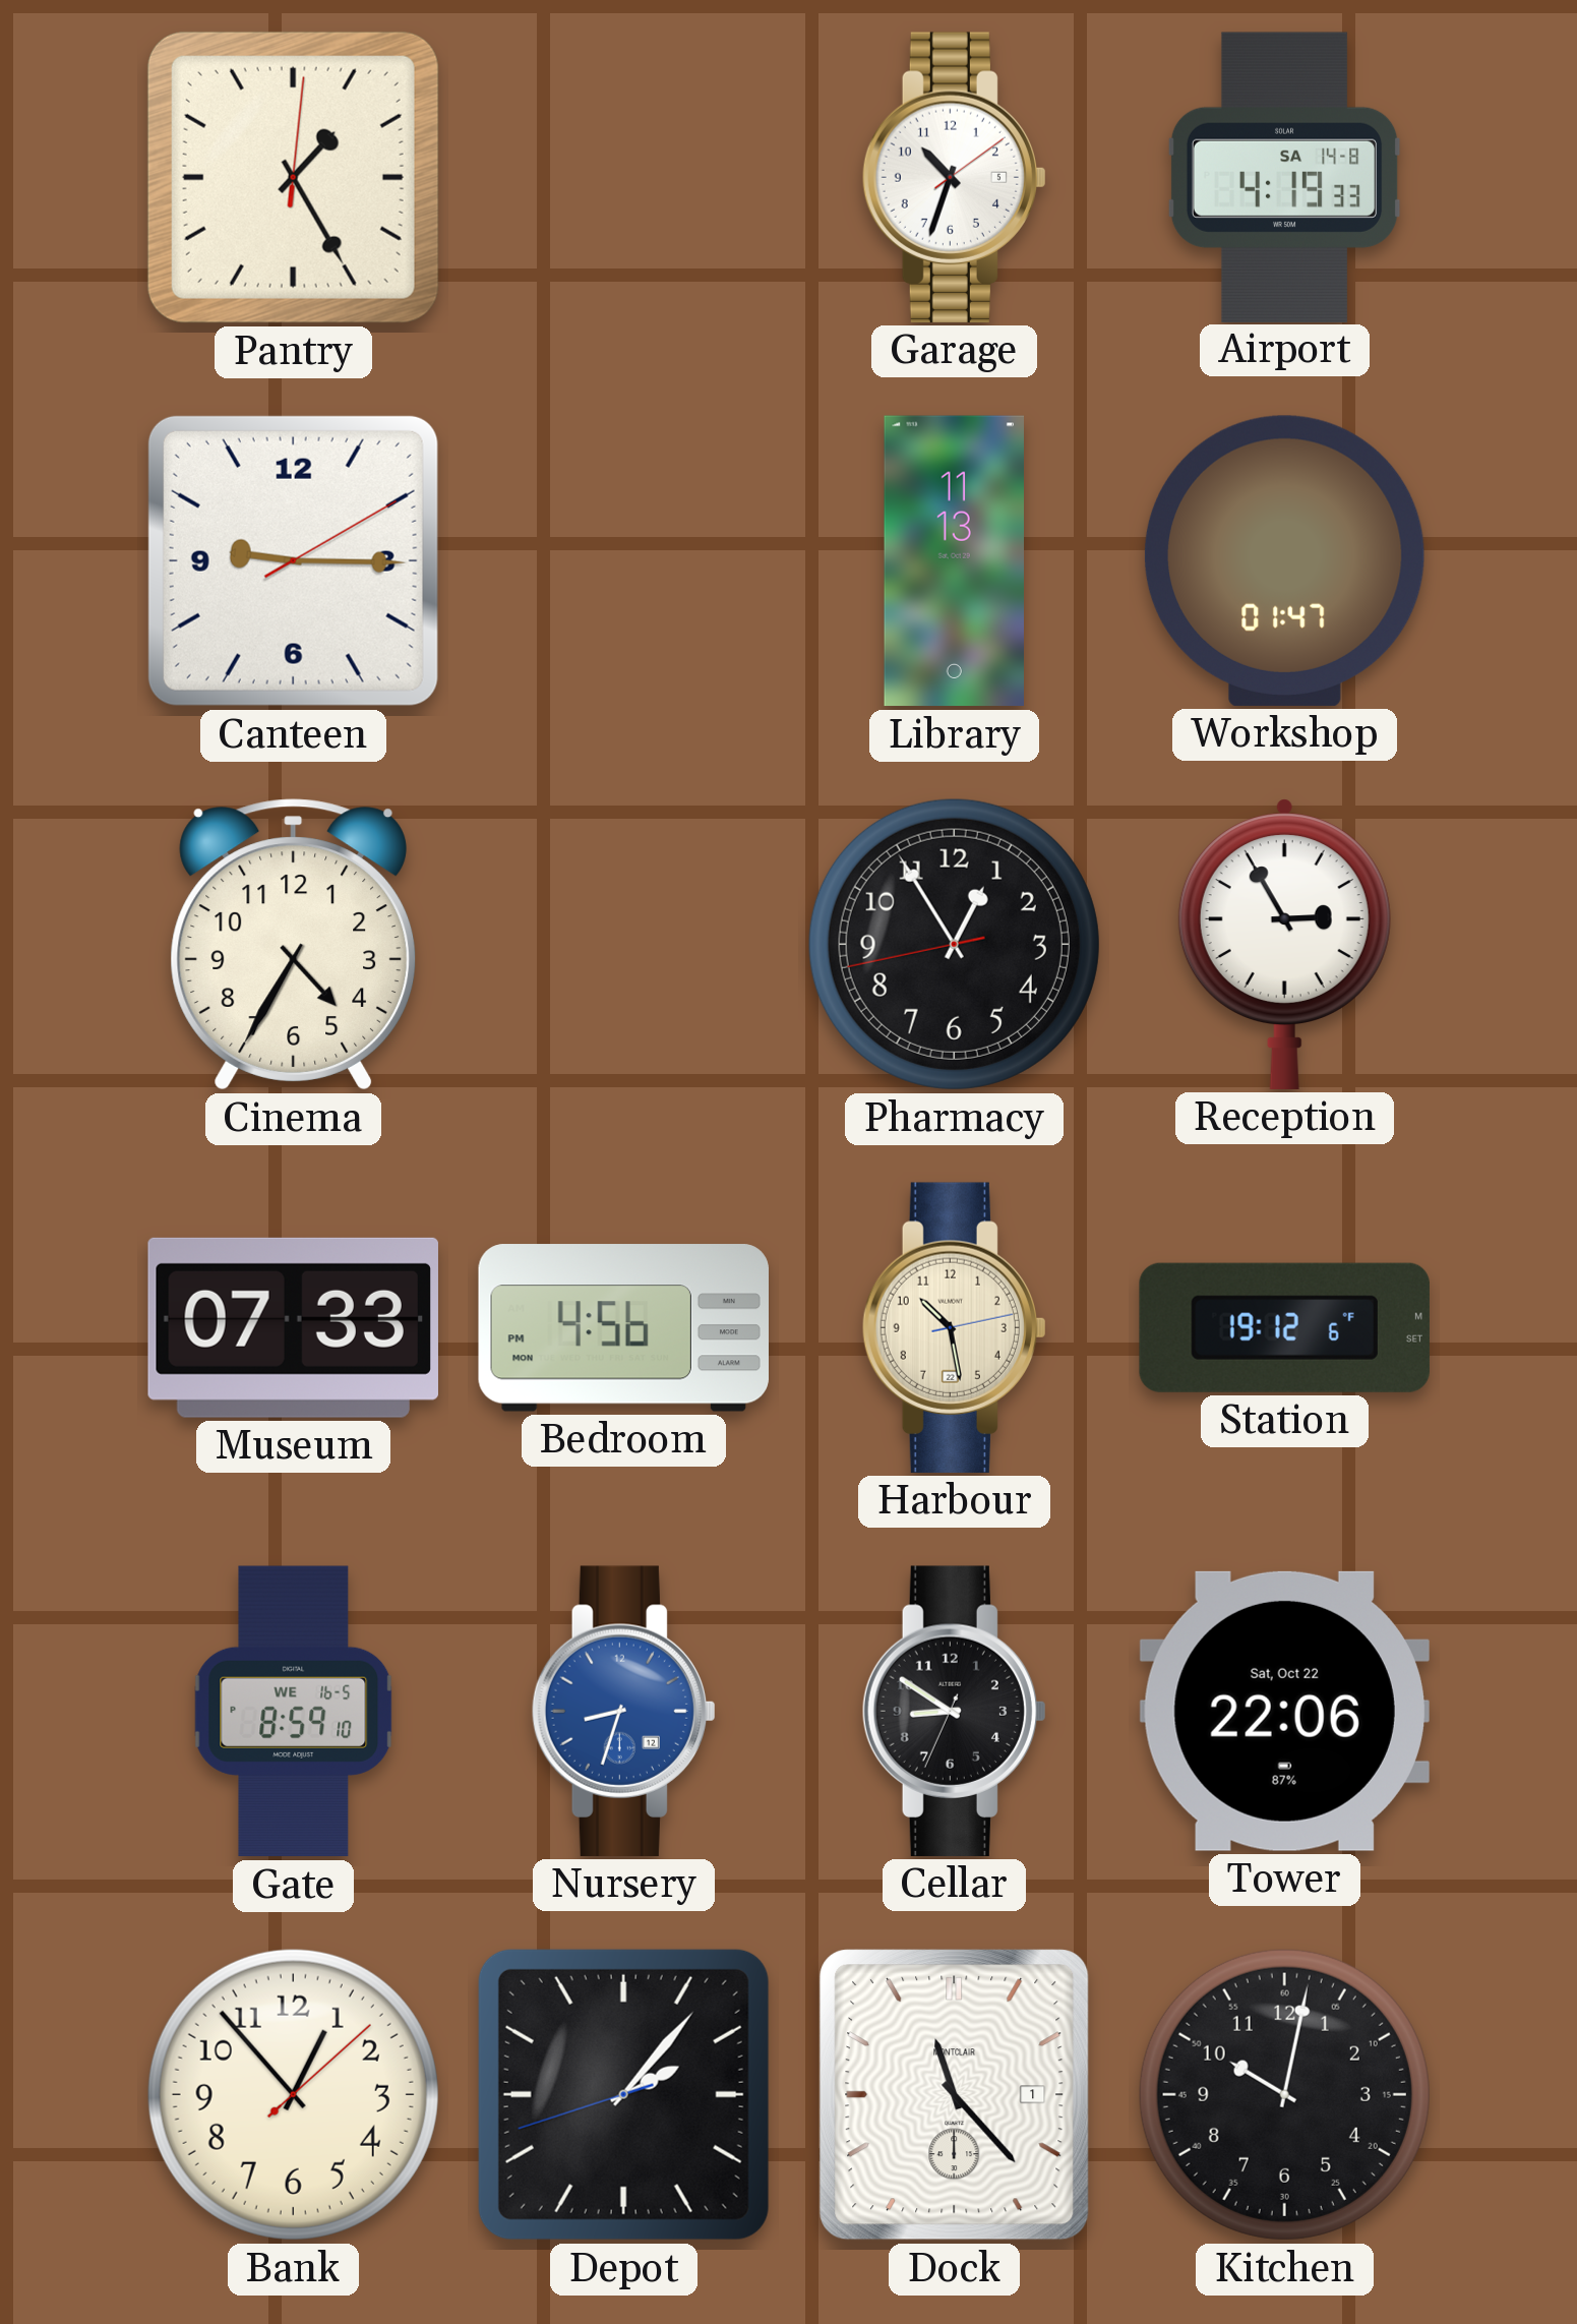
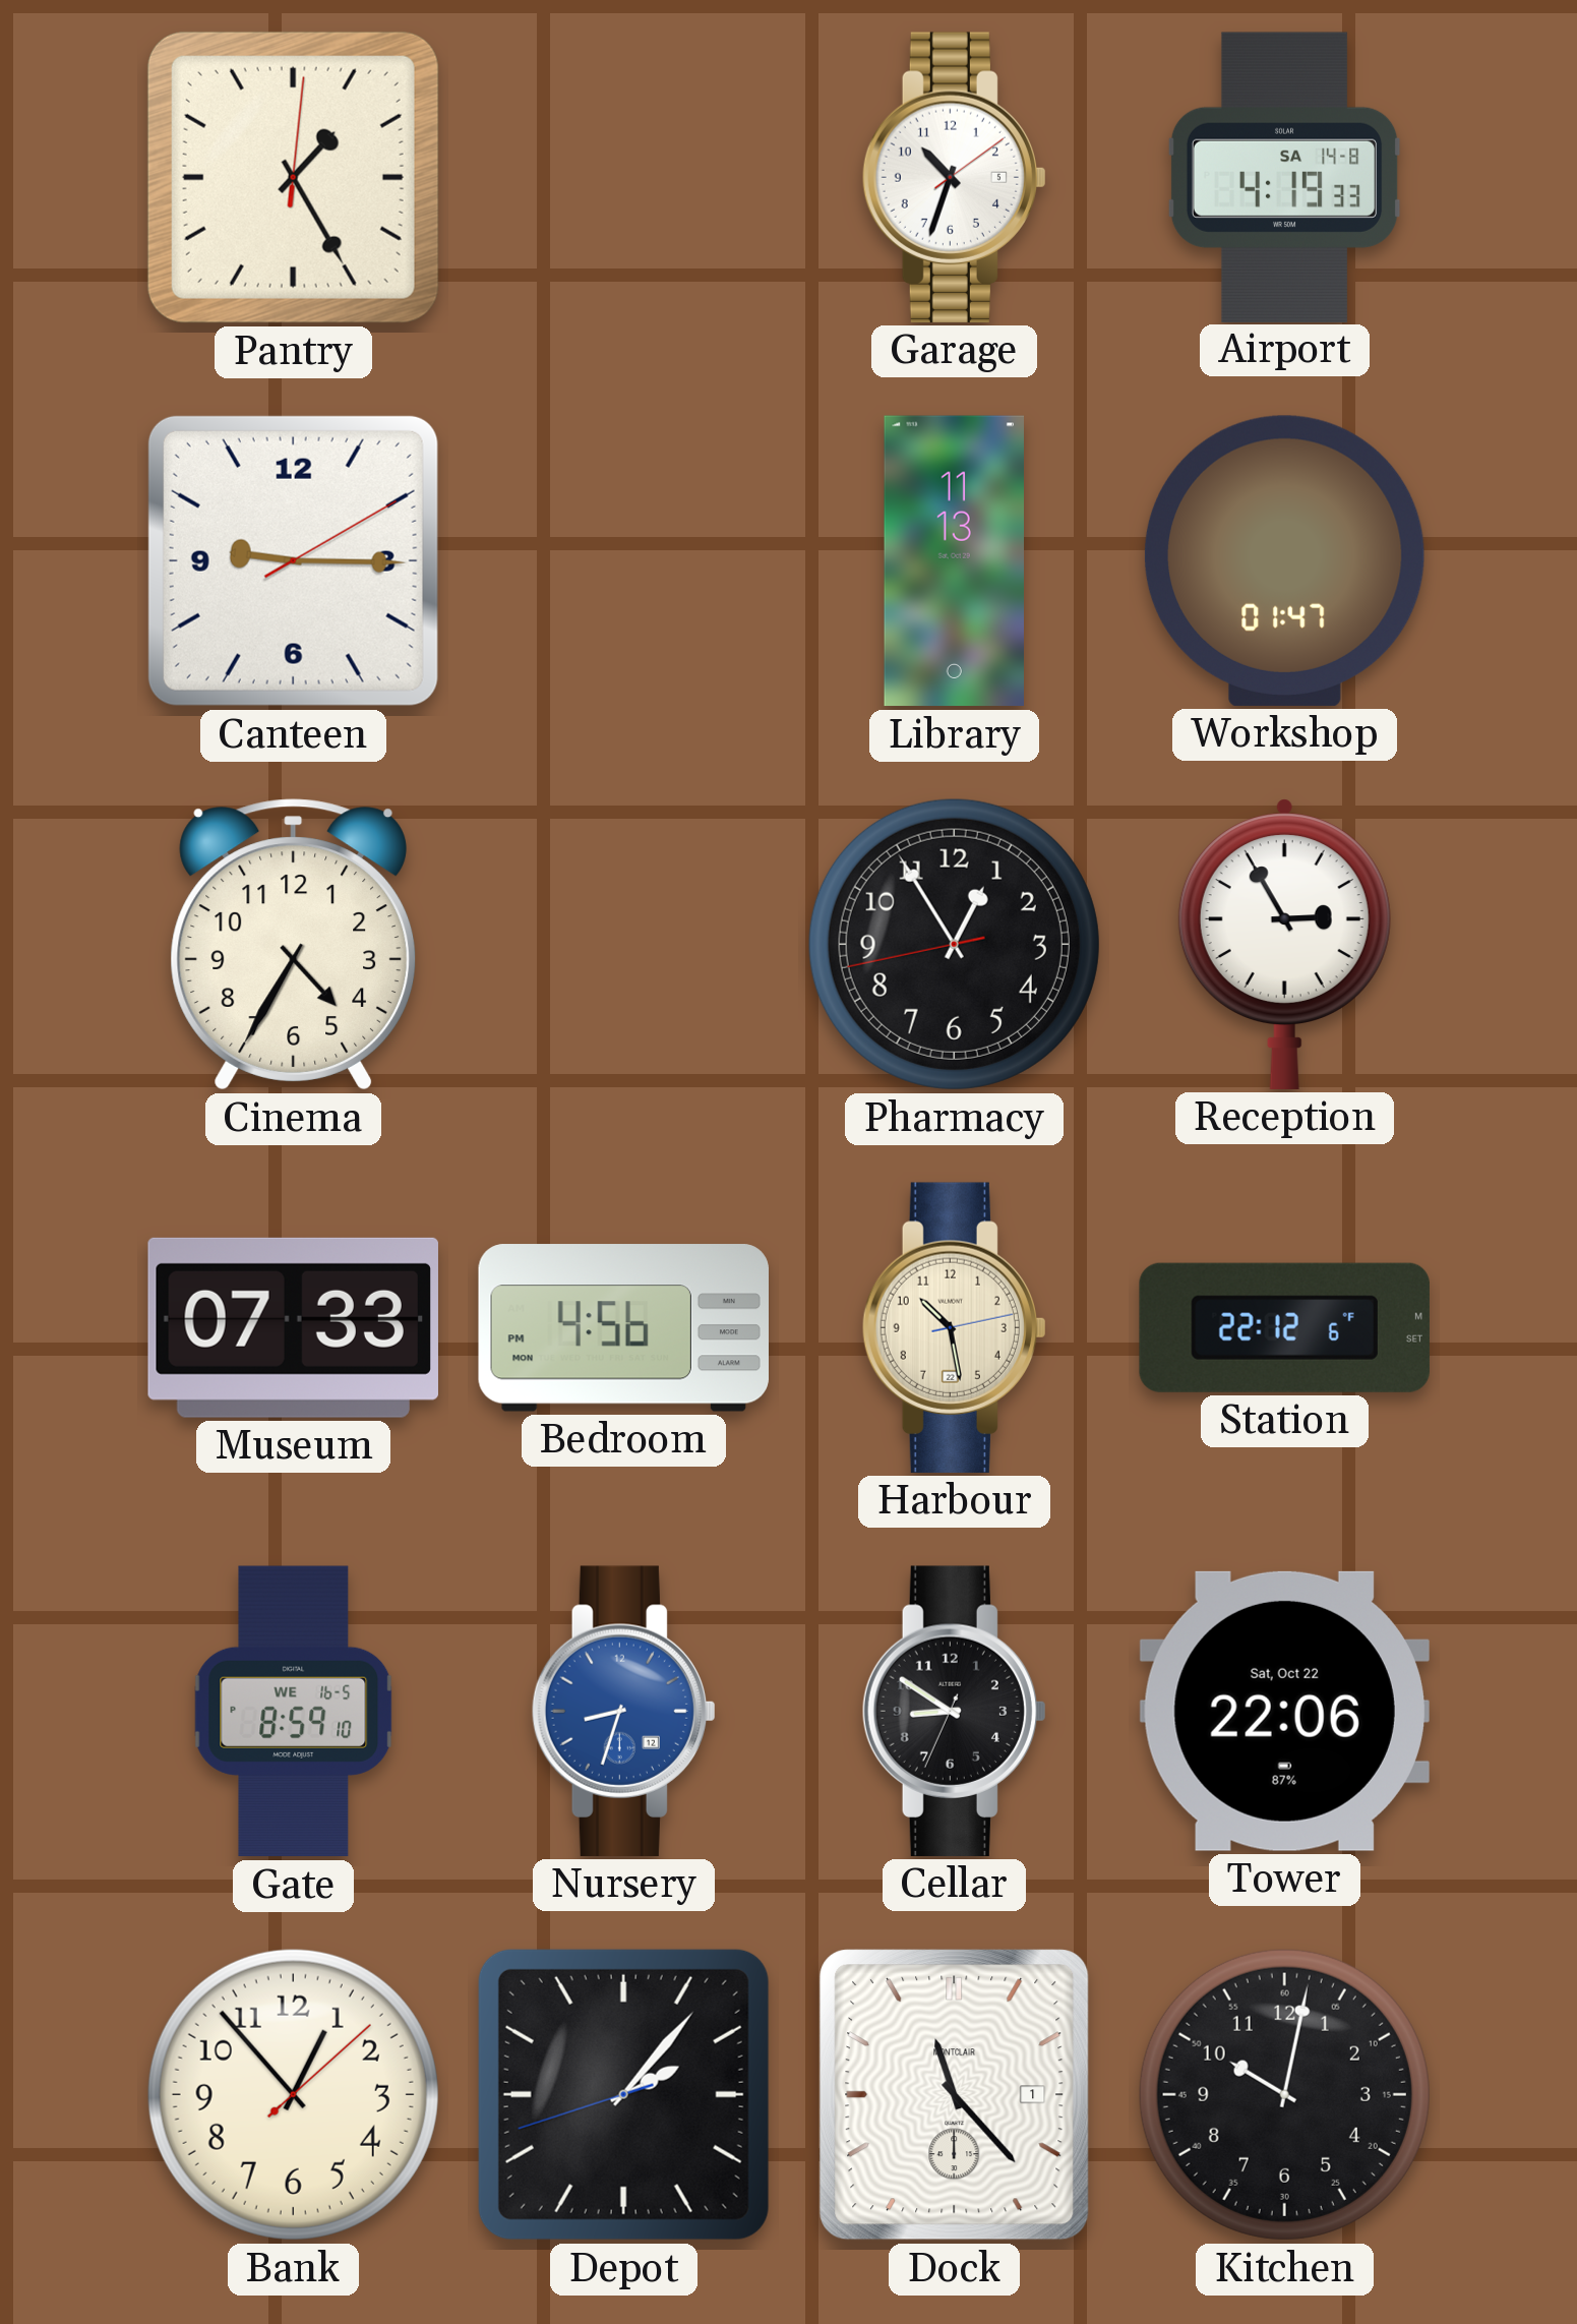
Station: 19:12 -> 22:12 (1284, 1327)
